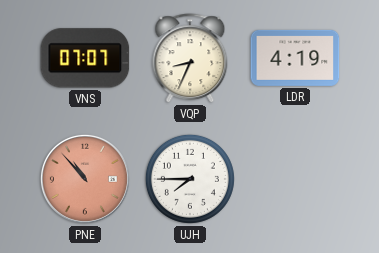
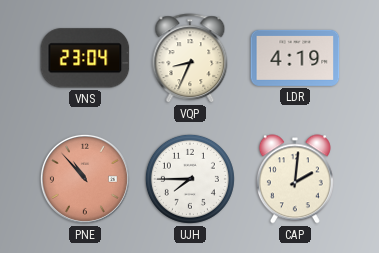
VNS: 07:07 -> 23:04 (85, 58)
CAP: none -> 2:01 (295, 179)
